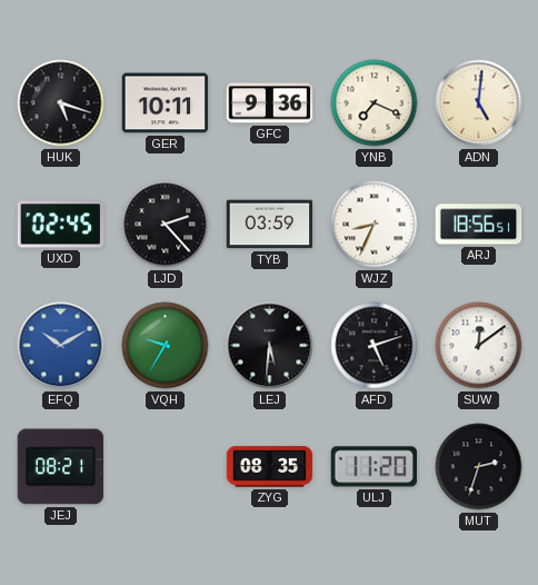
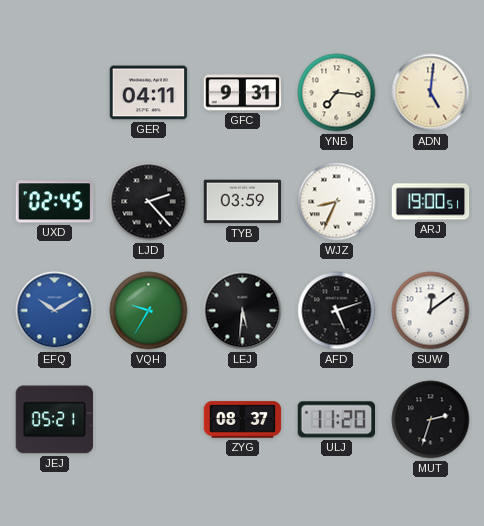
HUK: 5:18 -> none (61, 103)
GER: 10:11 -> 04:11 (149, 93)
GFC: 9:36 -> 9:31 (243, 93)
YNB: 7:19 -> 7:16 (337, 93)
ARJ: 18:56 -> 19:00 (431, 202)
JEJ: 08:21 -> 05:21 (55, 420)
ZYG: 08:35 -> 08:37 (243, 420)
